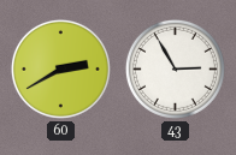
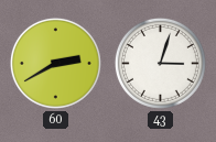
43: 2:55 -> 3:03 (160, 63)
